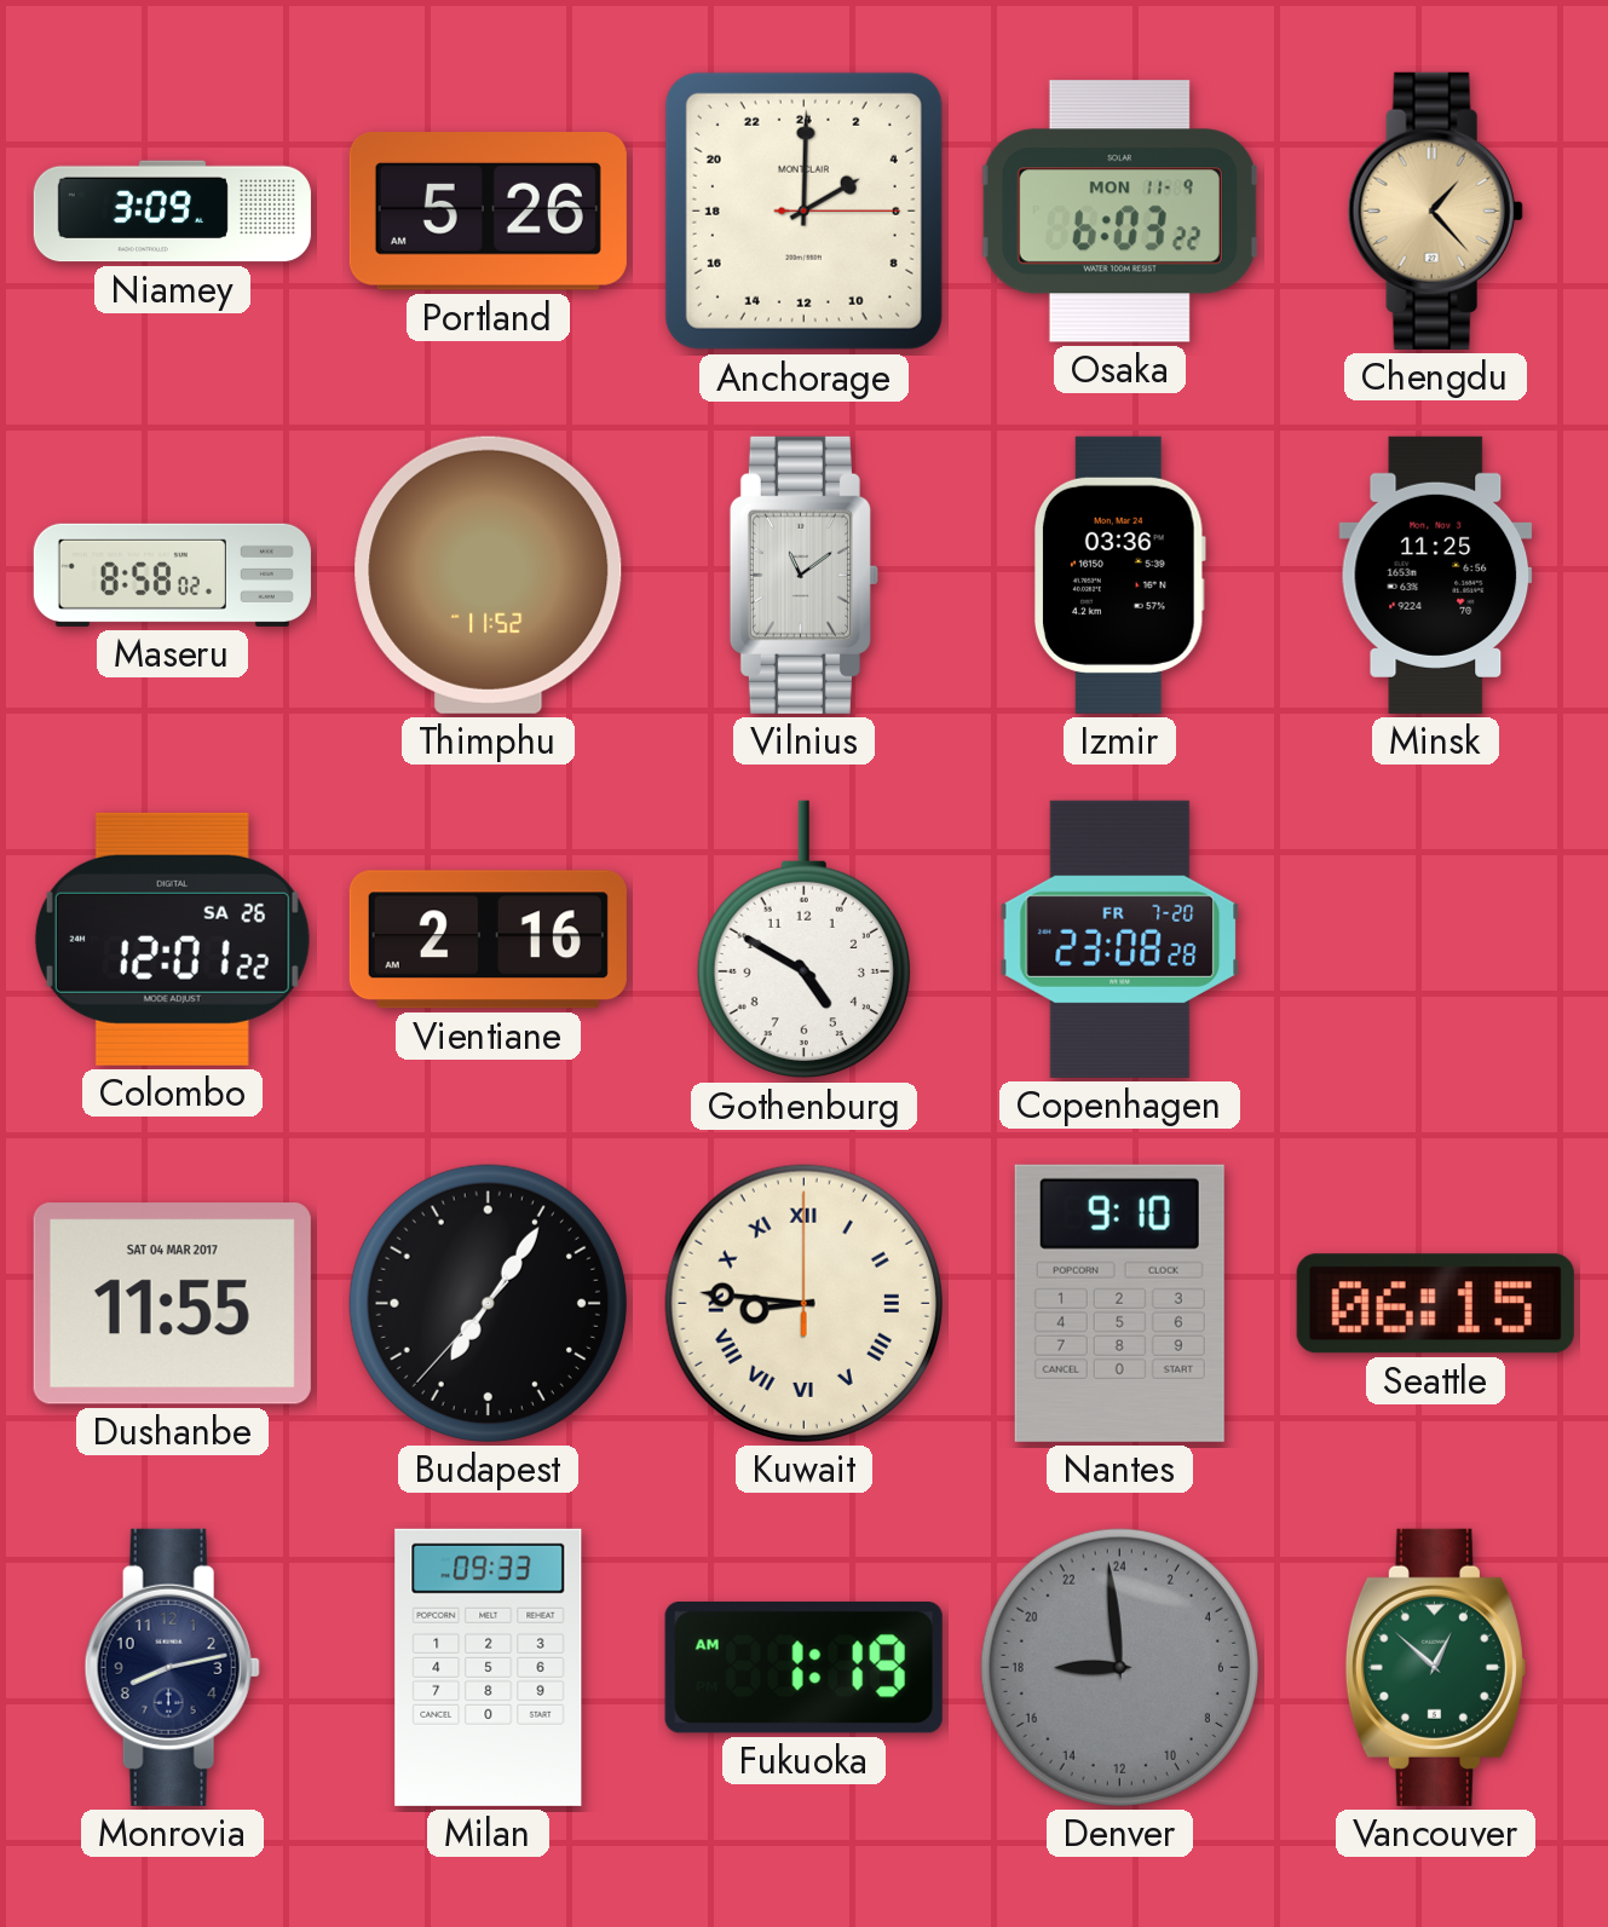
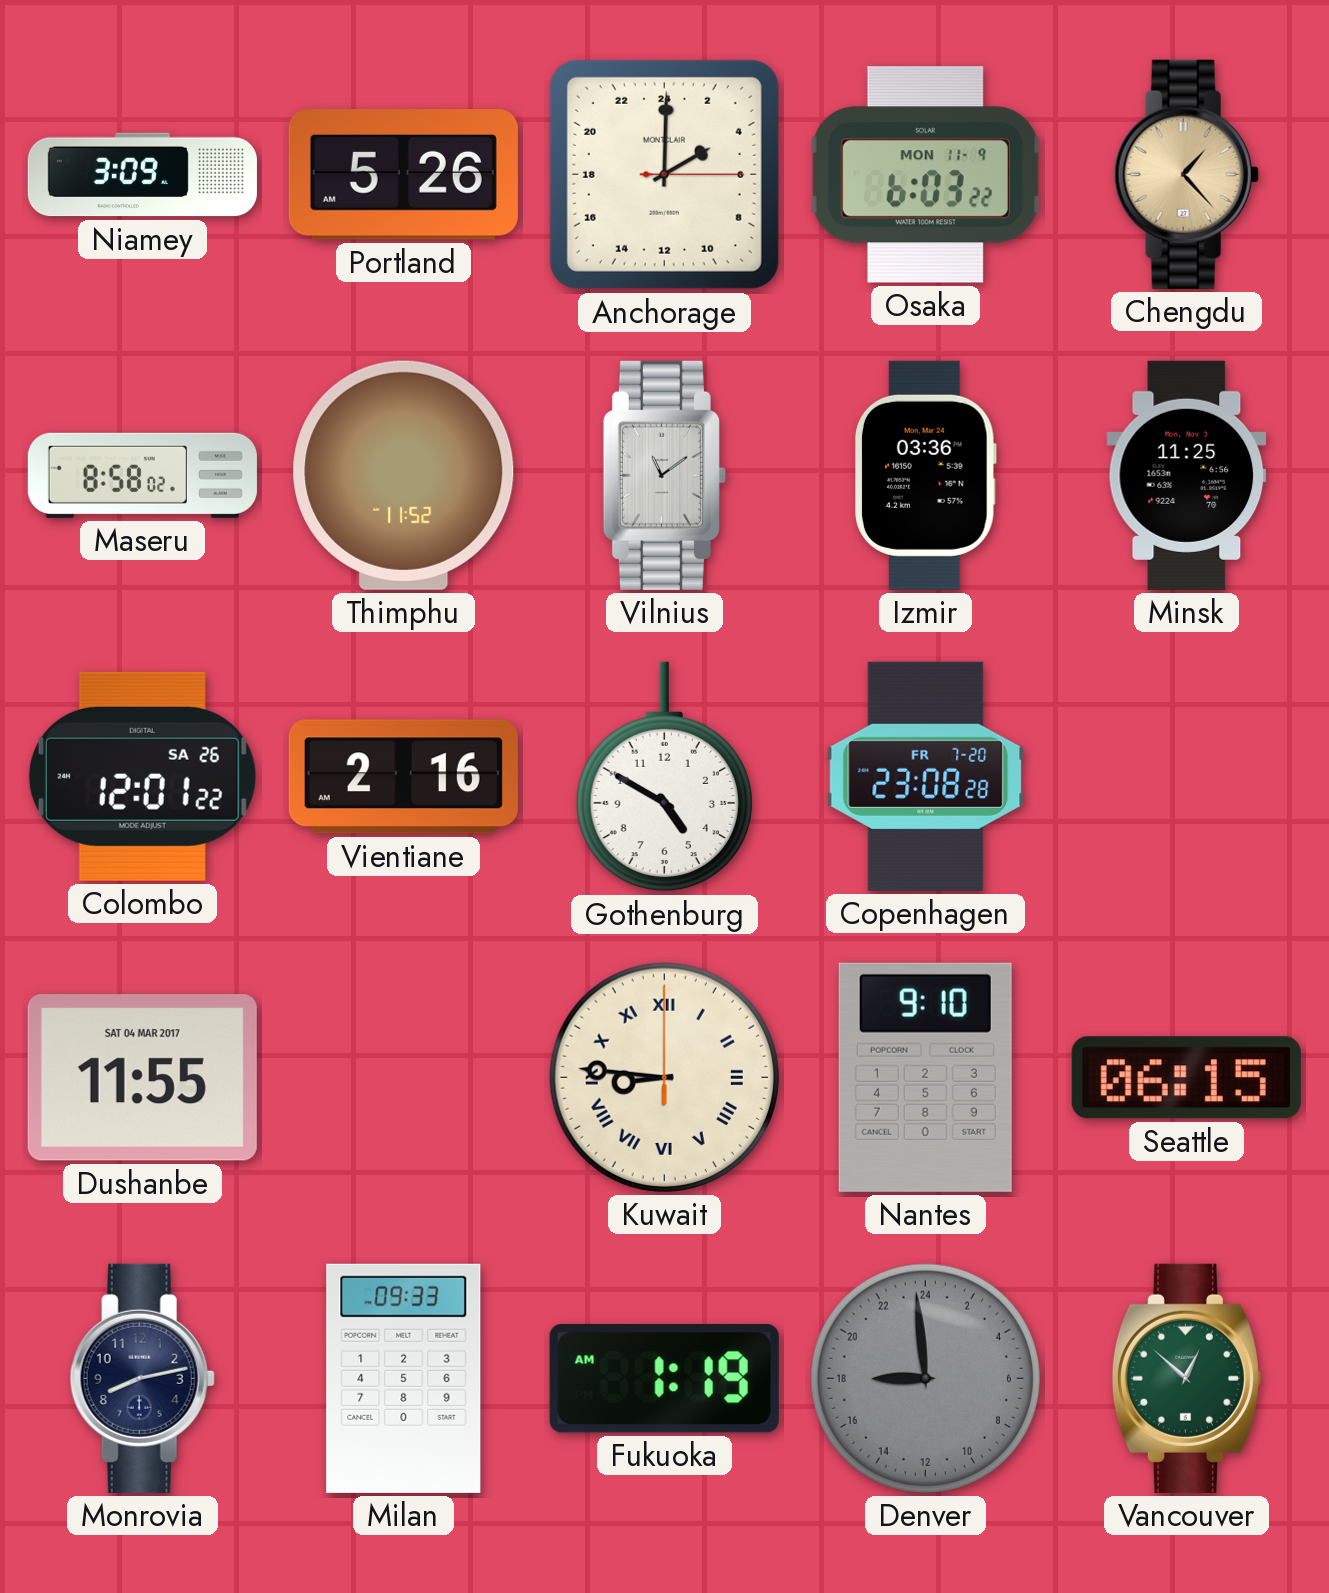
Budapest: 7:05 -> none (488, 1303)
